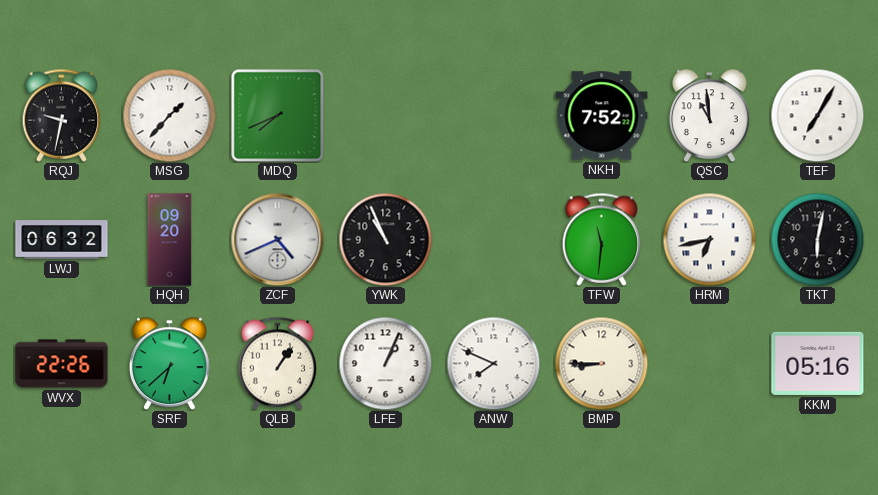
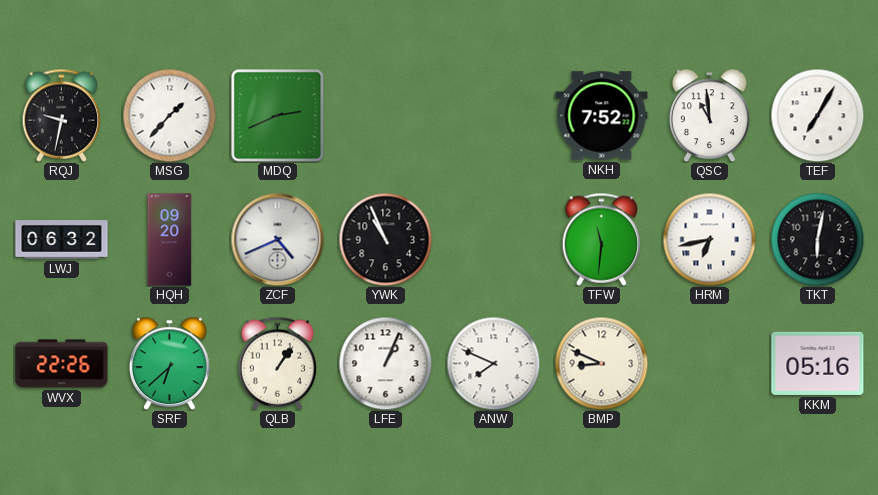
MDQ: 7:41 -> 2:41 (277, 115)
BMP: 8:45 -> 8:49 (601, 363)
